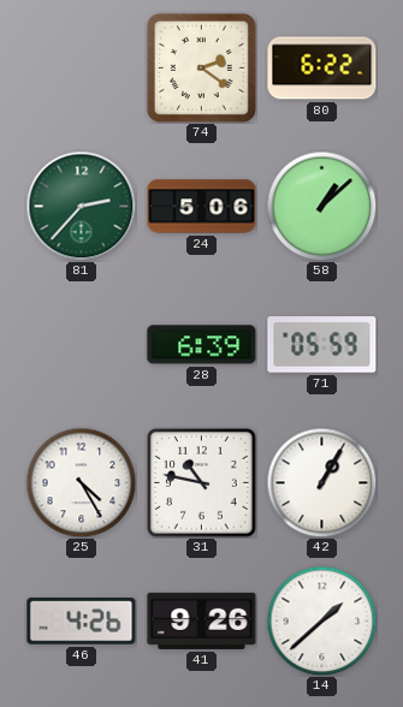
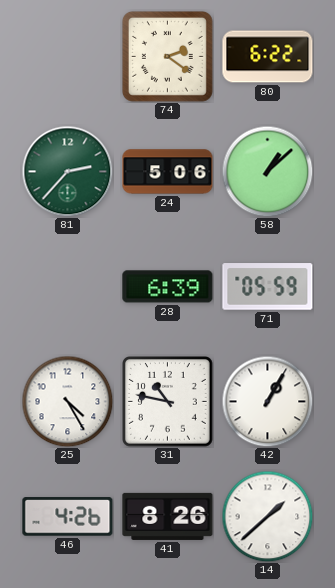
41: 9:26 -> 8:26 (168, 516)
